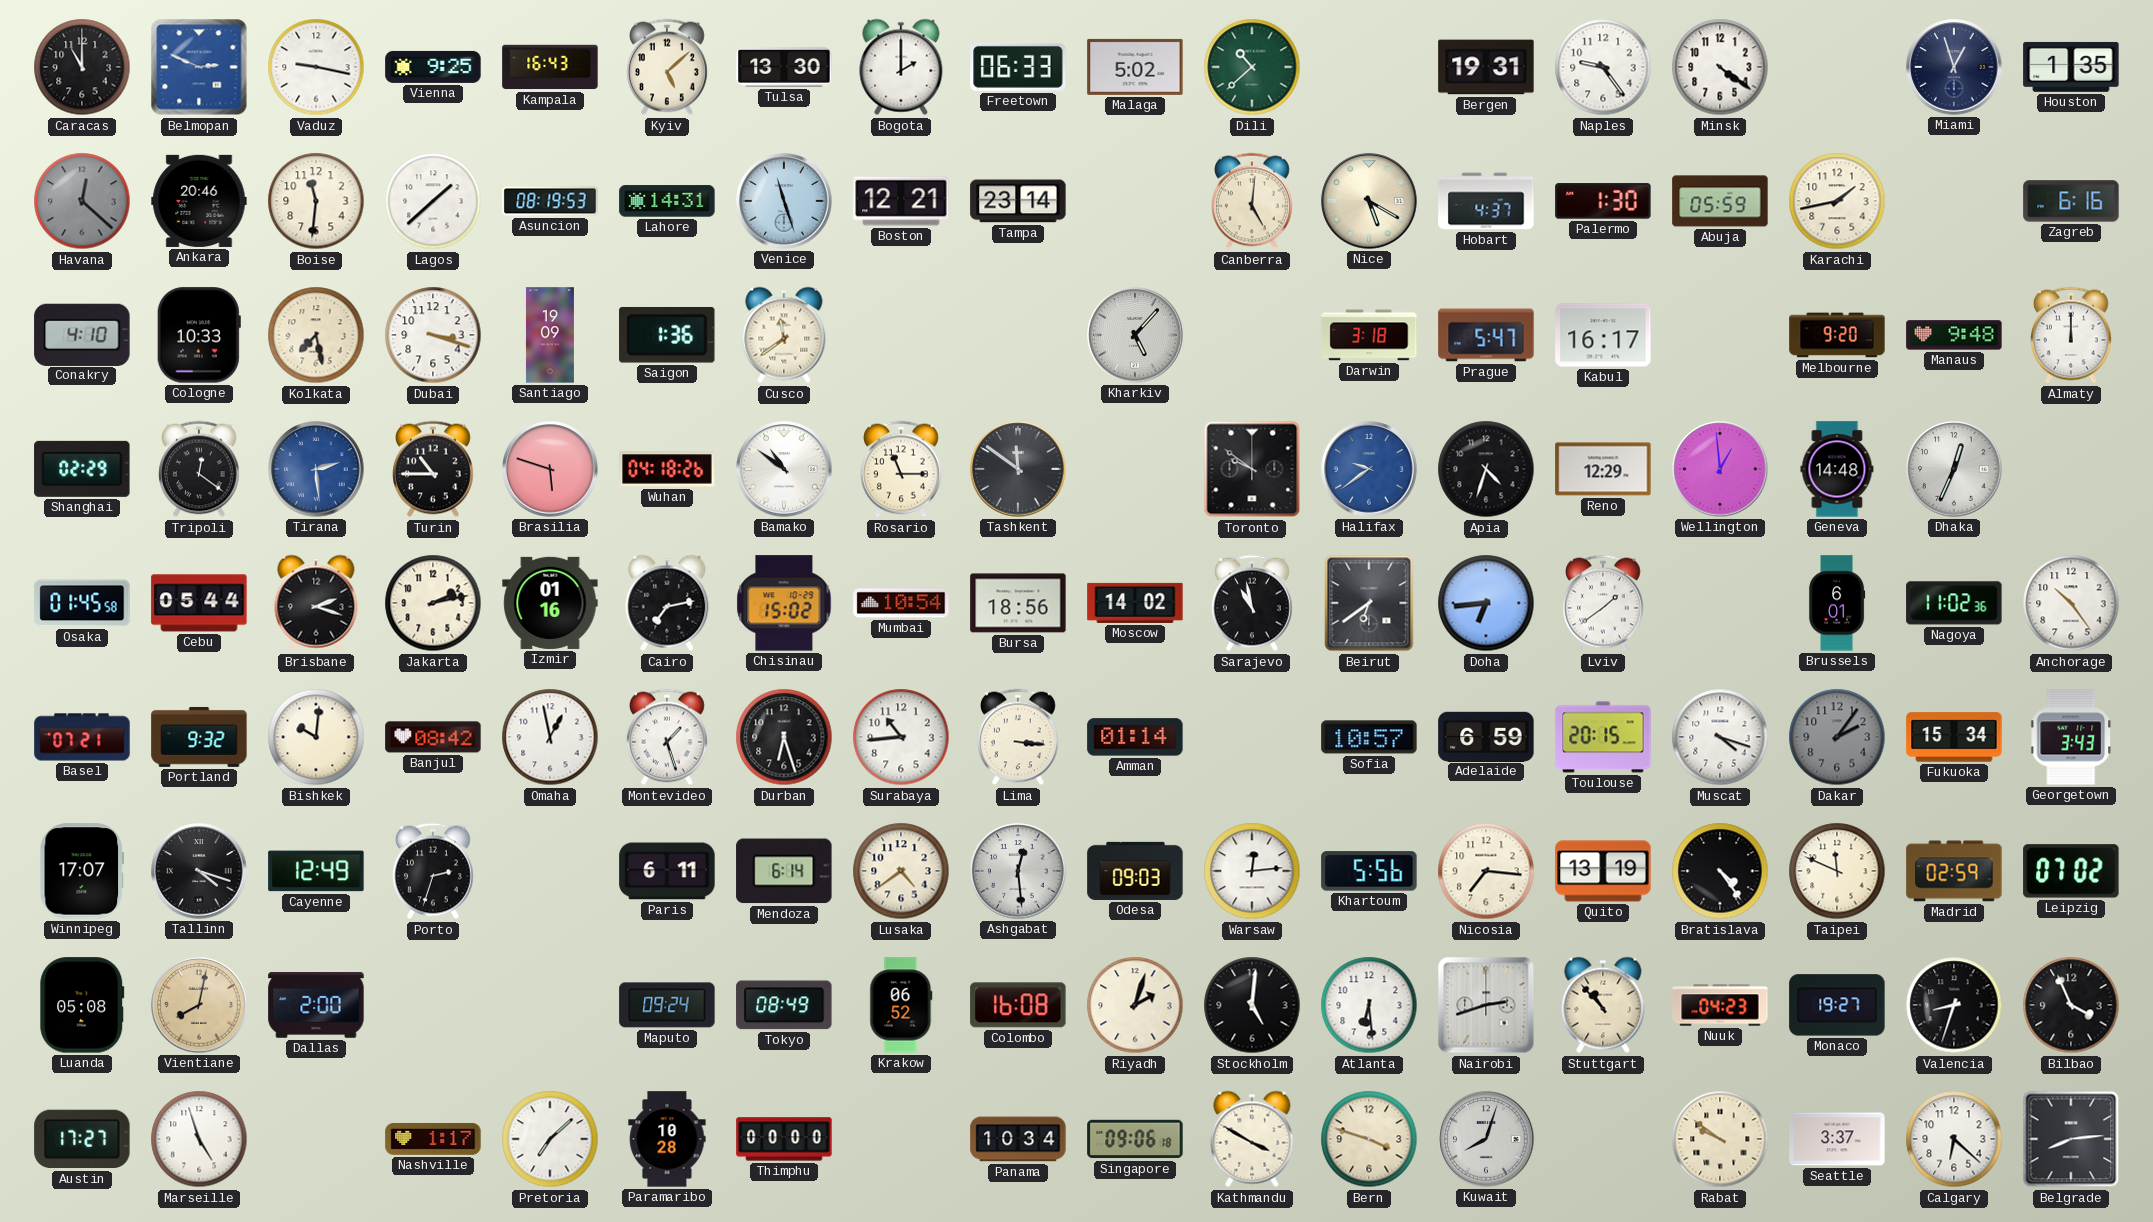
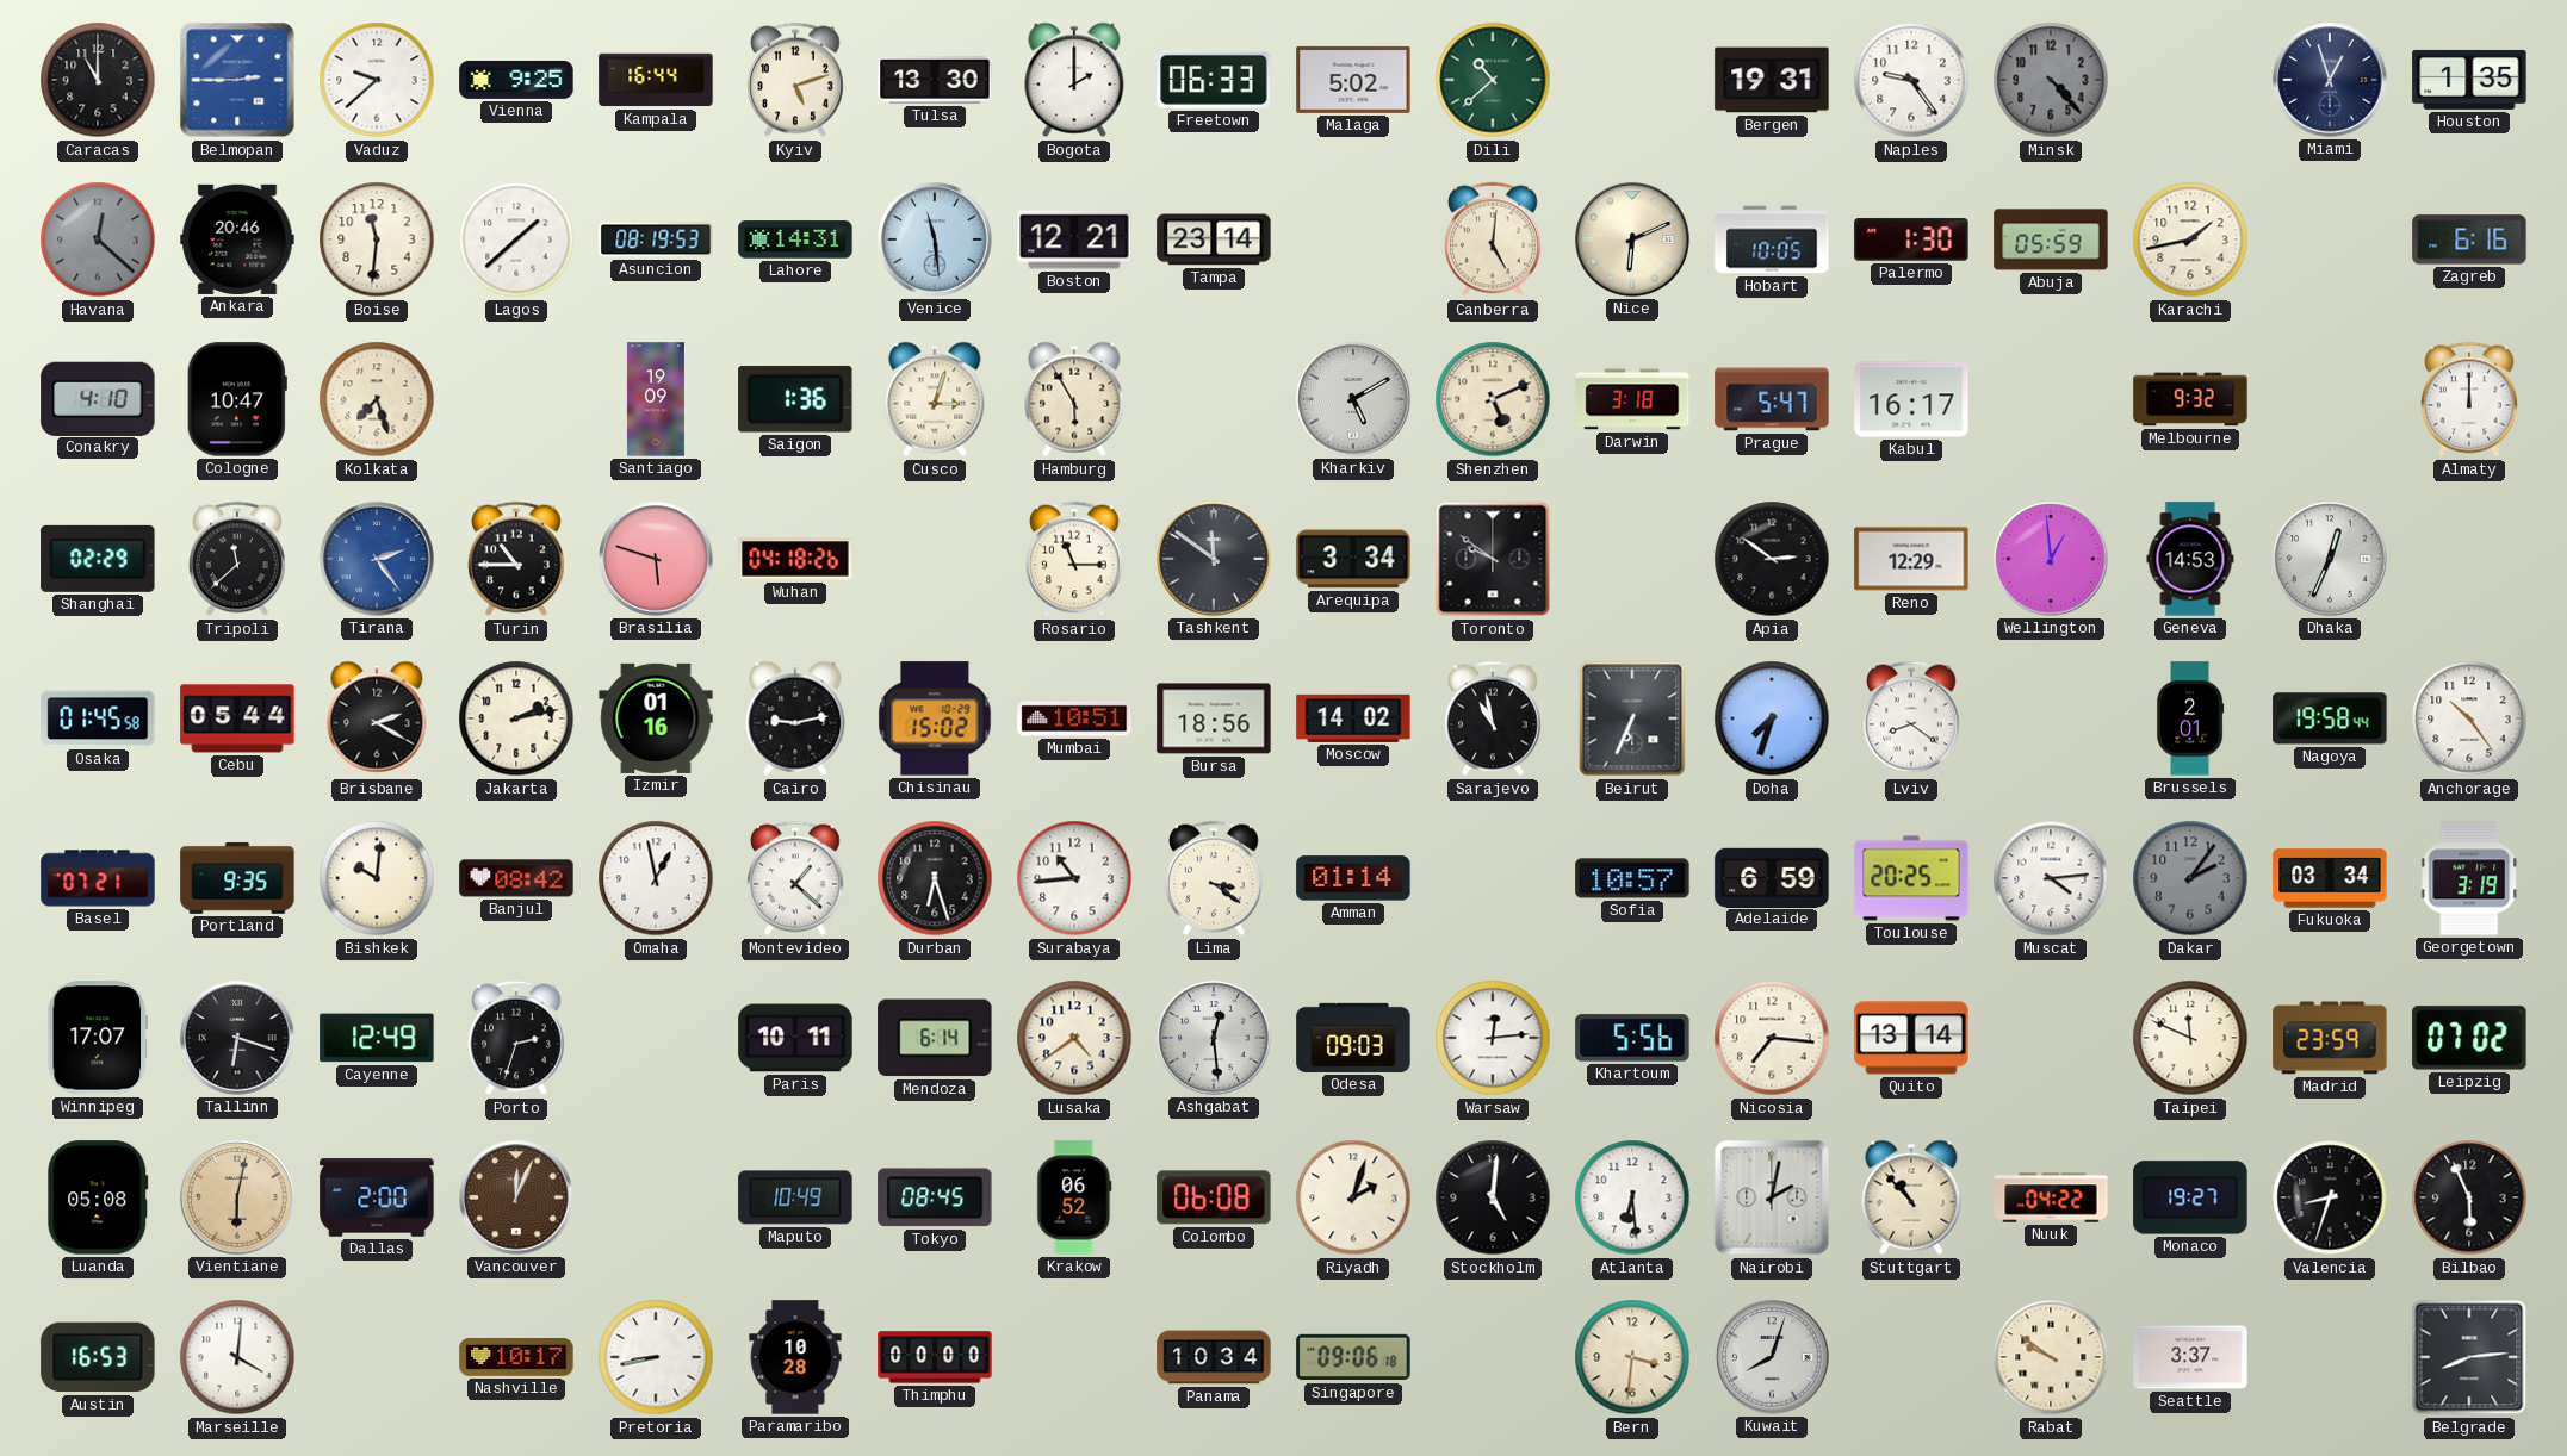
Belmopan: 2:49 -> 2:45 (237, 80)
Vaduz: 9:17 -> 9:38 (377, 80)
Kampala: 16:43 -> 16:44 (656, 80)
Kyiv: 5:08 -> 5:12 (796, 80)
Minsk: 4:21 -> 4:23 (2051, 80)
Minsk dial: white -> grey (2051, 80)
Venice: 11:27 -> 11:29 (935, 239)
Nice: 5:20 -> 6:11 (1632, 239)
Hobart: 4:37 -> 10:05 (1772, 239)
Cologne: 10:33 -> 10:47 (237, 399)
Kolkata: 7:28 -> 7:27 (377, 399)
Dubai: 3:18 -> none (433, 335)
Cusco: 11:39 -> 3:03 (935, 399)
Hamburg: none -> 5:55 (1074, 399)
Kharkiv: 5:07 -> 5:10 (1353, 399)
Shenzhen: none -> 5:11 (1493, 399)
Melbourne: 9:20 -> 9:32 (2190, 399)
Manaus: 9:48 -> none (1954, 335)
Tripoli: 12:21 -> 11:38 (238, 559)
Tirana: 2:29 -> 2:24 (377, 559)
Bamako: 10:51 -> none (784, 469)
Arequipa: none -> 3:34 (1353, 559)
Halifax: 9:39 -> none (1369, 469)
Apia: 4:33 -> 2:51 (1772, 559)
Geneva: 14:48 -> 14:53 (2190, 559)
Brisbane: 2:18 -> 2:20 (377, 718)
Cairo: 7:13 -> 9:13 (795, 718)
Mumbai: 10:54 -> 10:51 (1074, 718)
Beirut: 6:39 -> 6:34 (1632, 718)
Doha: 6:44 -> 7:33 (1772, 718)
Lviv: 1:39 -> 8:21 (1912, 718)
Brussels: 6:01 -> 2:01 (2190, 718)
Nagoya: 11:02 -> 19:58 (2330, 718)
Portland: 9:32 -> 9:35 (237, 878)
Montevideo: 1:27 -> 1:22 (796, 878)
Lima: 3:16 -> 3:21 (1215, 878)
Toulouse: 20:15 -> 20:25 (1911, 878)
Muscat: 4:18 -> 4:14 (2051, 878)
Fukuoka: 15:34 -> 03:34 (2330, 878)
Georgetown: 3:43 -> 3:19 (2470, 878)
Tallinn: 4:18 -> 6:18 (237, 1038)
Paris: 6:11 -> 10:11 (795, 1038)
Quito: 13:19 -> 13:14 (1911, 1038)
Bratislava: 4:24 -> none (1720, 871)
Madrid: 02:59 -> 23:59 (2330, 1038)
Vientiane: 8:02 -> 6:02 (237, 1197)
Vancouver: none -> 12:04 (516, 1197)
Maputo: 09:24 -> 10:49 (795, 1197)
Tokyo: 08:49 -> 08:45 (935, 1197)
Colombo: 16:08 -> 06:08 (1214, 1197)
Nairobi: 2:42 -> 2:02 (1772, 1197)
Nuuk: 04:23 -> 04:22 (2051, 1197)
Bilbao: 3:56 -> 5:56 (2469, 1197)
Austin: 17:27 -> 16:53 (98, 1357)
Marseille: 4:57 -> 4:01 (237, 1357)
Nashville: 1:17 -> 10:17 (516, 1357)
Pretoria: 7:08 -> 8:43 (656, 1357)
Kathmandu: 3:50 -> none (1252, 1139)
Bern: 3:48 -> 3:31 (1632, 1357)
Calgary: 6:22 -> none (1954, 1139)
